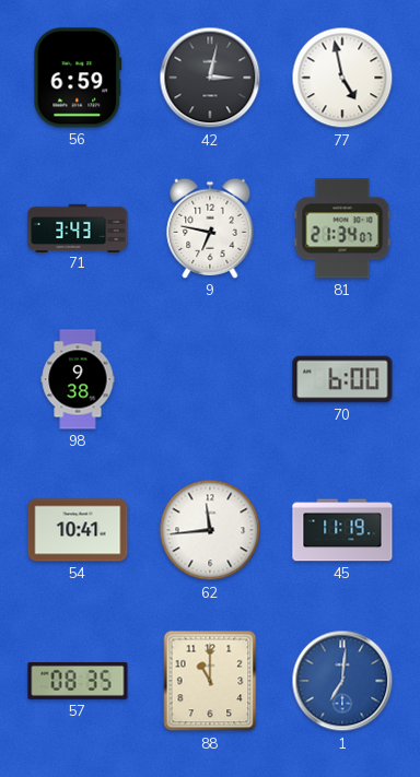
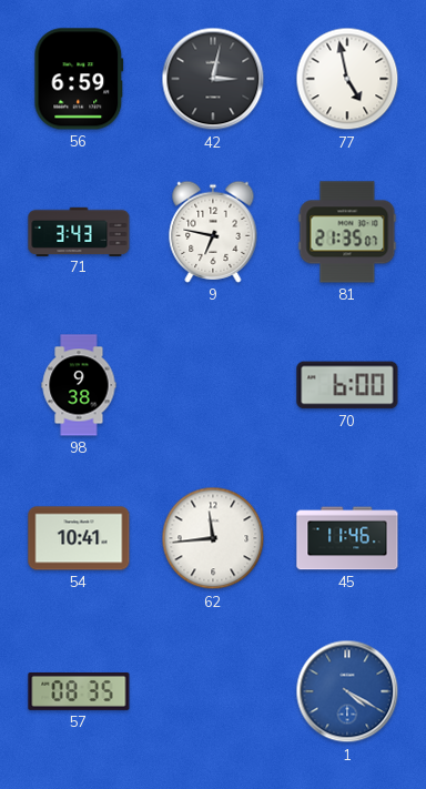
81: 21:34 -> 21:35 (347, 232)
45: 11:19 -> 11:46 (347, 538)
88: 11:00 -> none (210, 681)
1: 7:01 -> 4:20 (347, 691)
